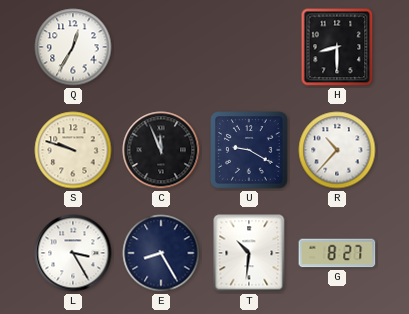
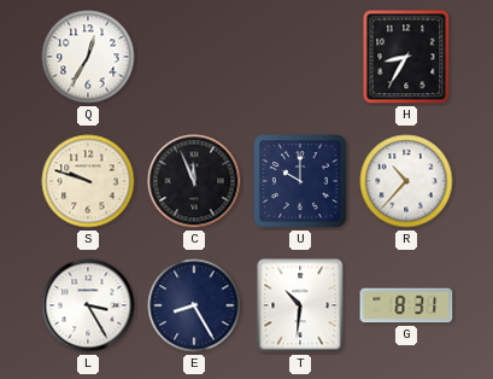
H: 8:30 -> 8:35 (406, 57)
U: 9:20 -> 10:00 (300, 181)
G: 8:27 -> 8:31 (406, 305)
